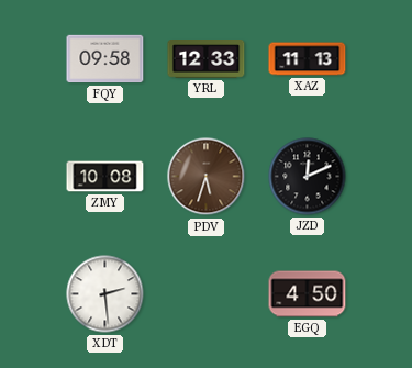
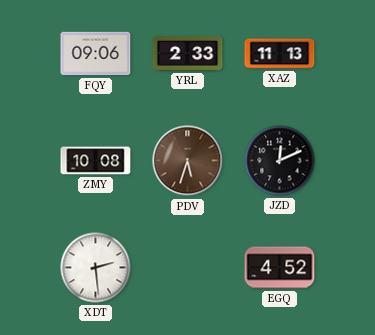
FQY: 09:58 -> 09:06 (96, 54)
YRL: 12:33 -> 2:33 (188, 54)
EGQ: 4:50 -> 4:52 (280, 268)
